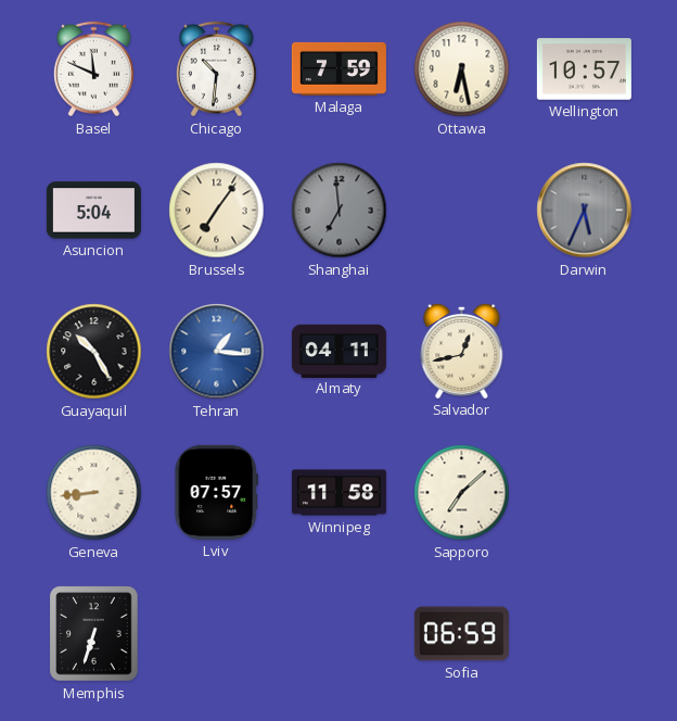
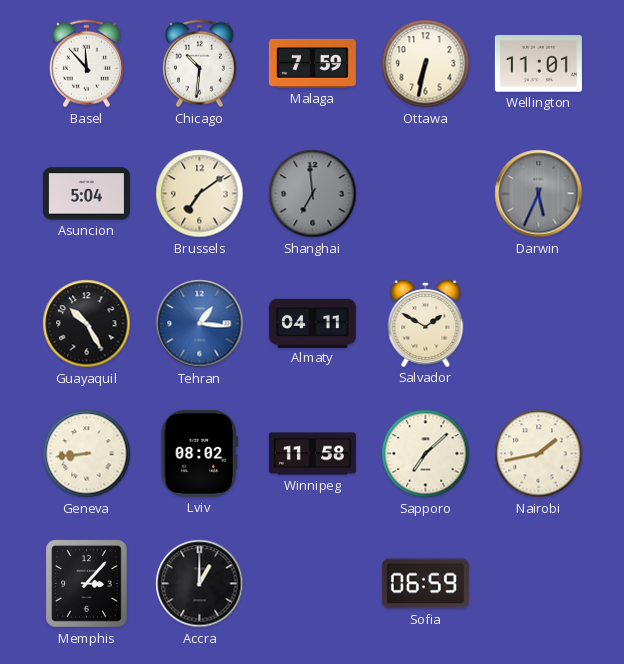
Basel: 11:49 -> 11:53 (86, 64)
Ottawa: 6:28 -> 6:32 (426, 64)
Wellington: 10:57 -> 11:01 (538, 64)
Brussels: 7:06 -> 7:09 (200, 194)
Salvador: 12:43 -> 1:50 (426, 323)
Lviv: 07:57 -> 08:02 (199, 453)
Nairobi: none -> 1:43 (539, 454)
Memphis: 6:33 -> 3:07 (87, 584)
Accra: none -> 1:00 (200, 584)
